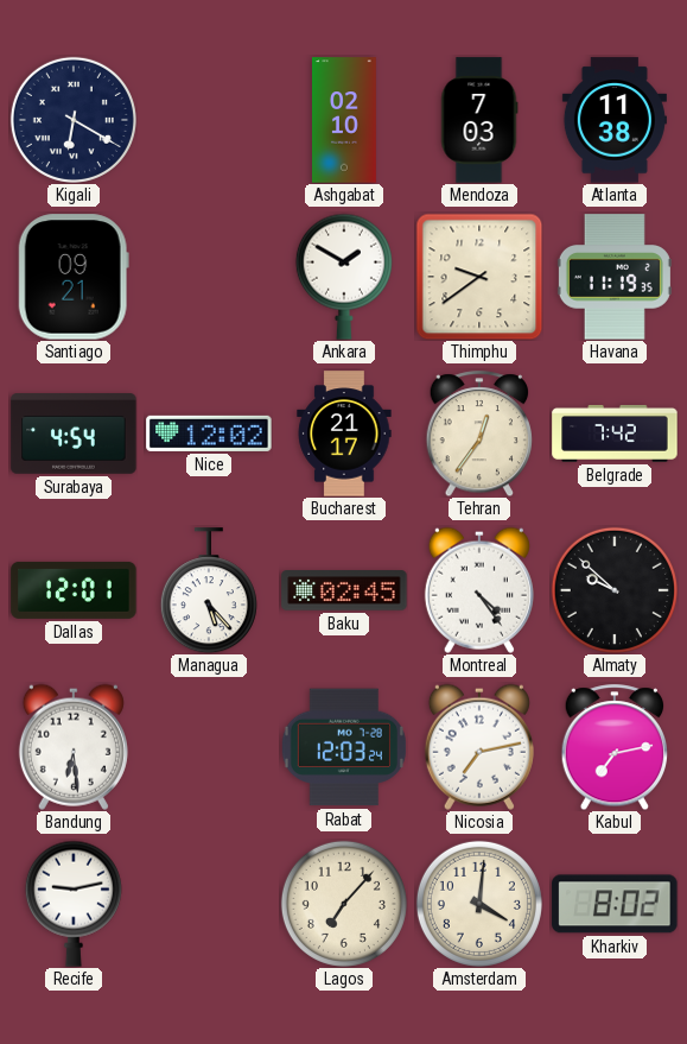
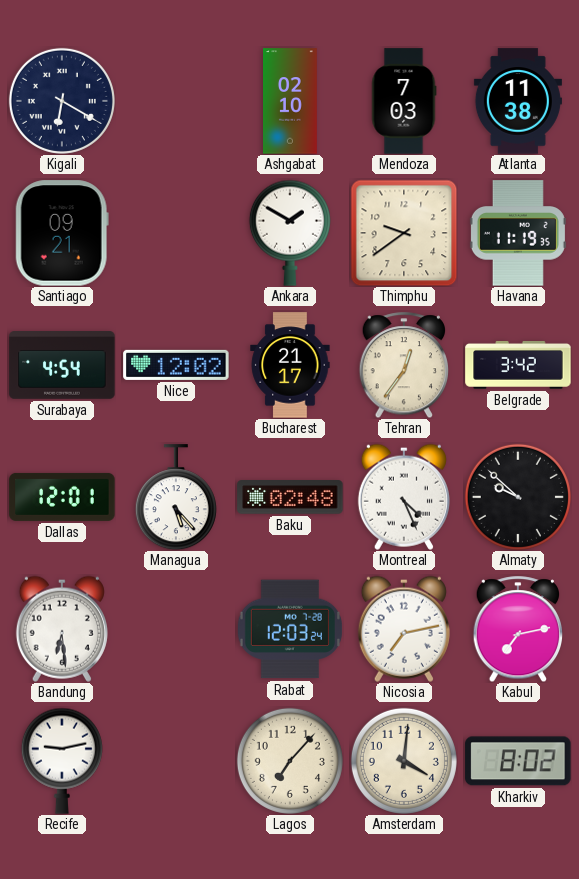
Belgrade: 7:42 -> 3:42 (518, 365)
Baku: 02:45 -> 02:48 (290, 497)
Montreal: 4:24 -> 4:26 (404, 497)
